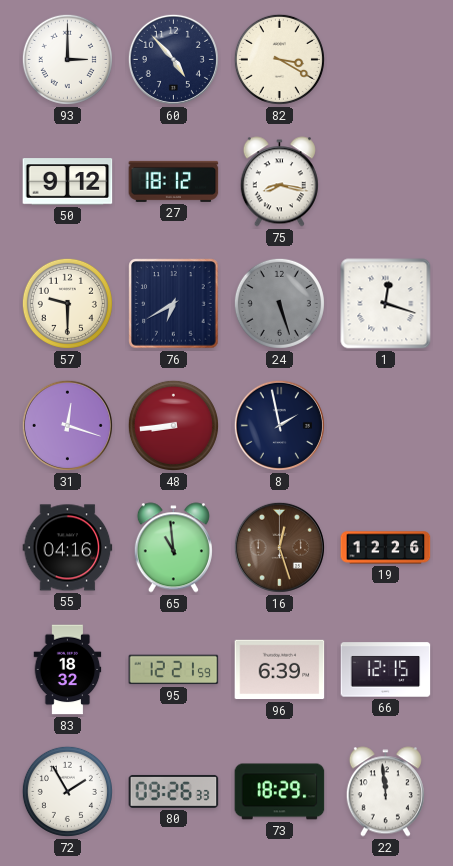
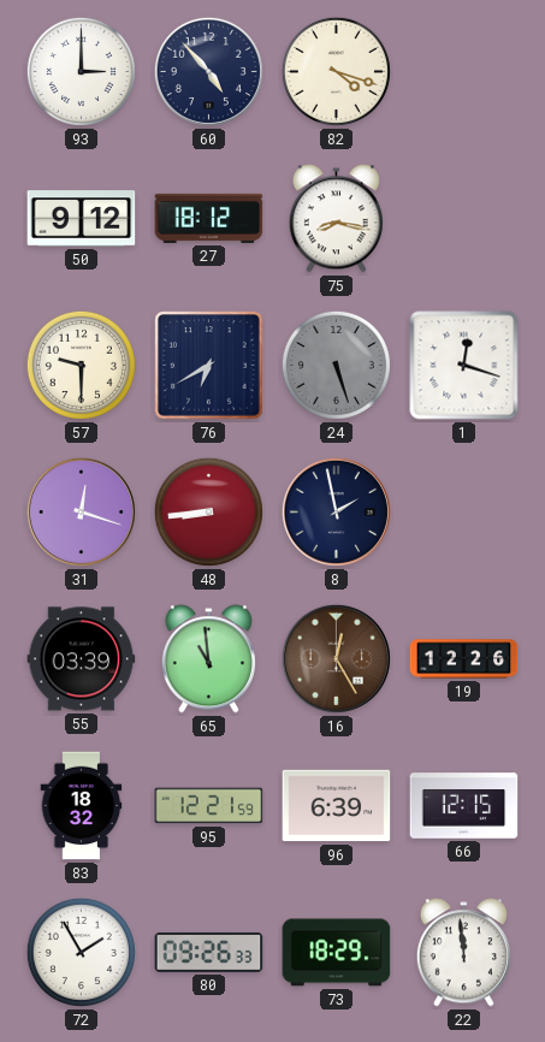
82: 3:20 -> 4:18 (336, 71)
55: 04:16 -> 03:39 (82, 659)
16: 12:27 -> 12:25 (336, 658)
